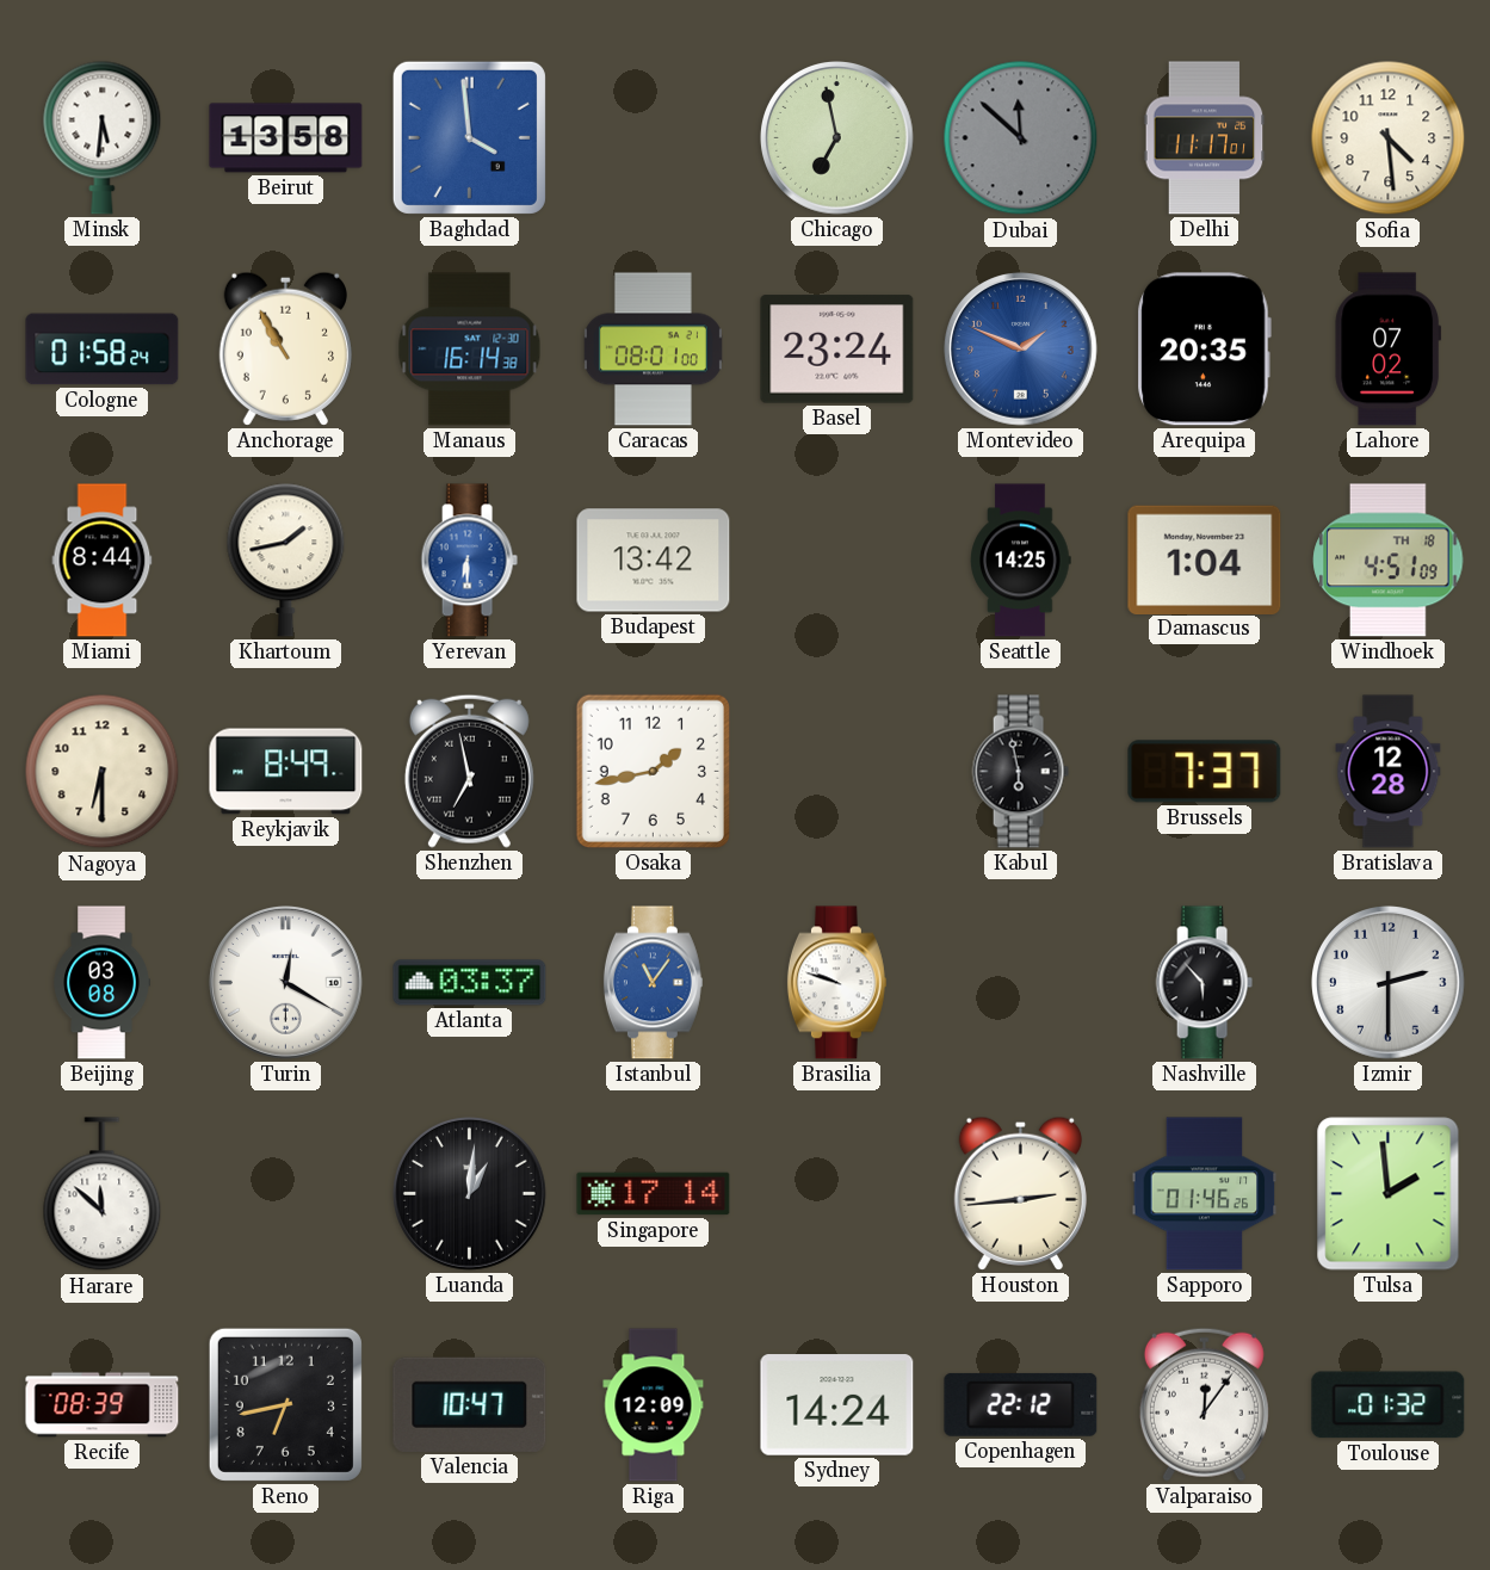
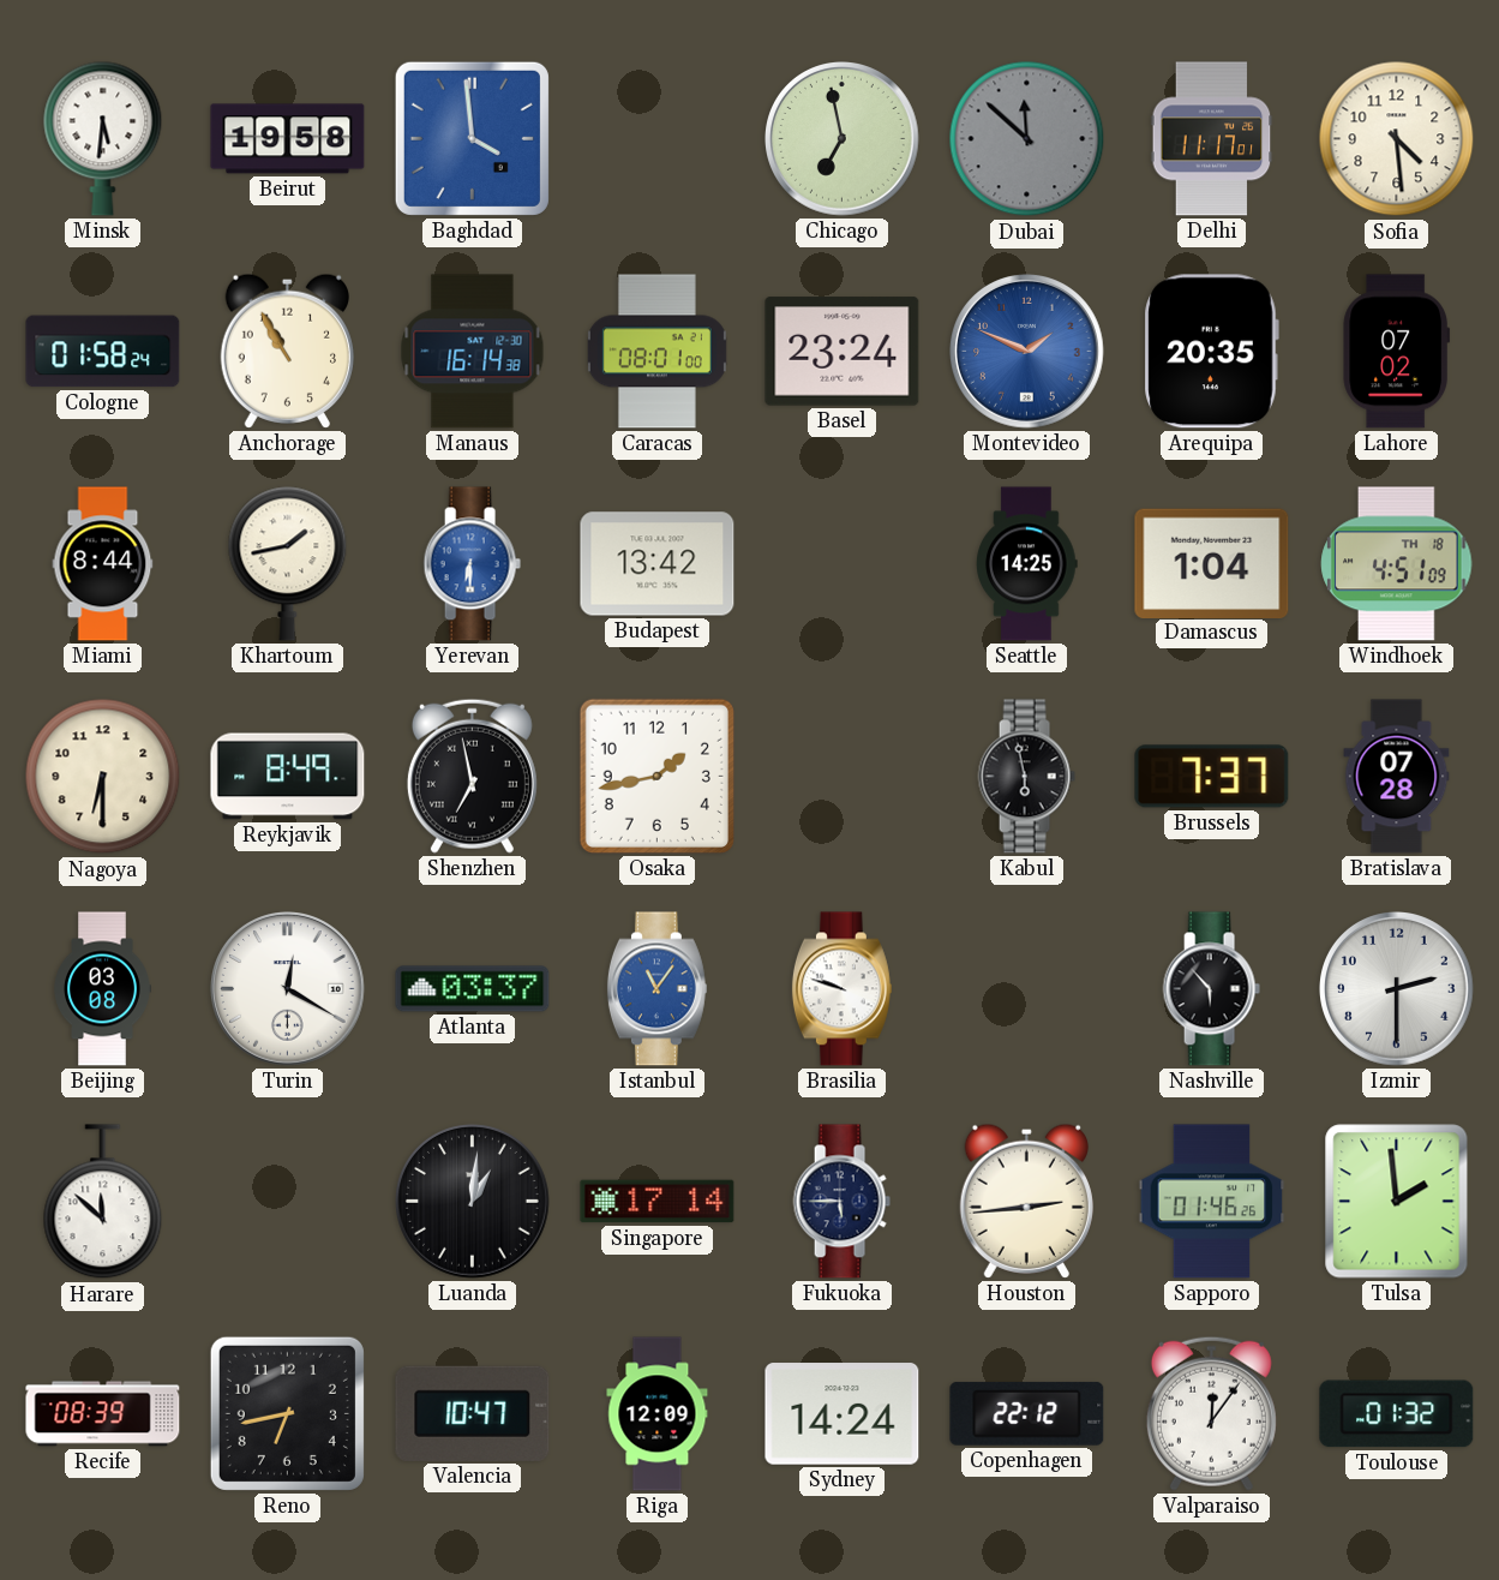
Beirut: 13:58 -> 19:58 (288, 139)
Bratislava: 12:28 -> 07:28 (1397, 777)
Fukuoka: none -> 5:45 (841, 1202)
